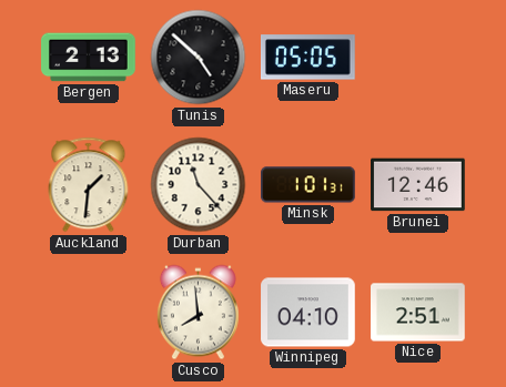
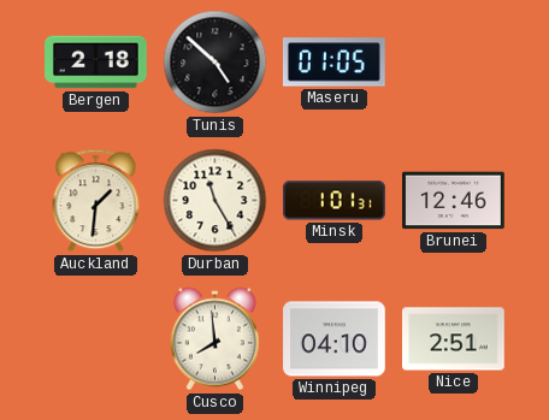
Bergen: 2:13 -> 2:18 (96, 63)
Maseru: 05:05 -> 01:05 (335, 63)
Durban: 11:23 -> 11:25 (216, 201)
